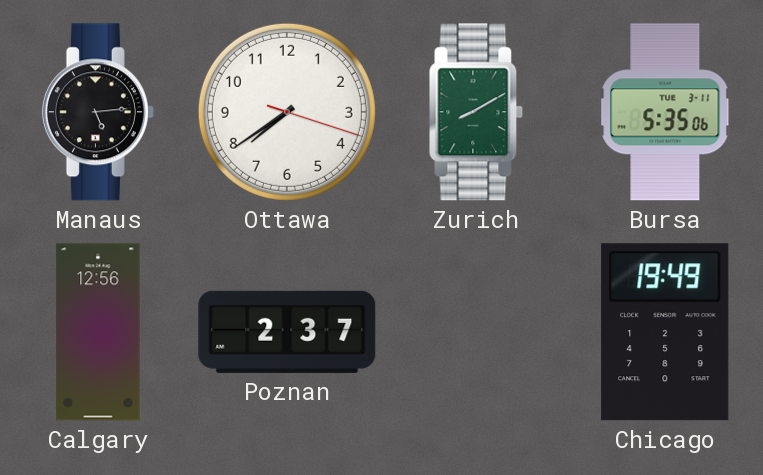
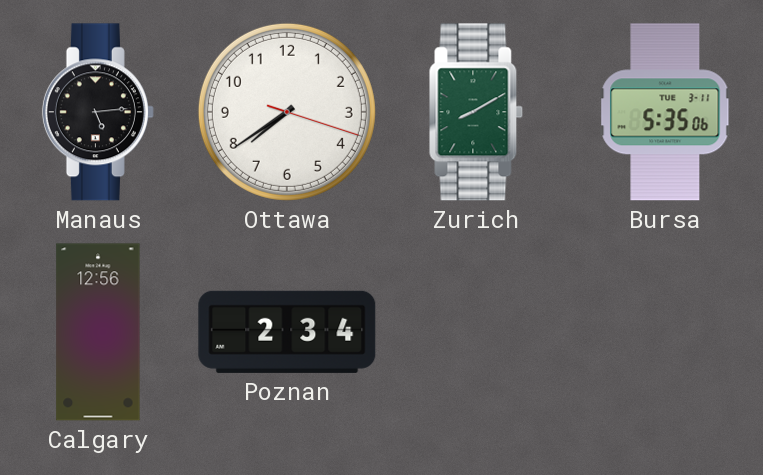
Poznan: 2:37 -> 2:34 (287, 332)
Chicago: 19:49 -> none (665, 332)
